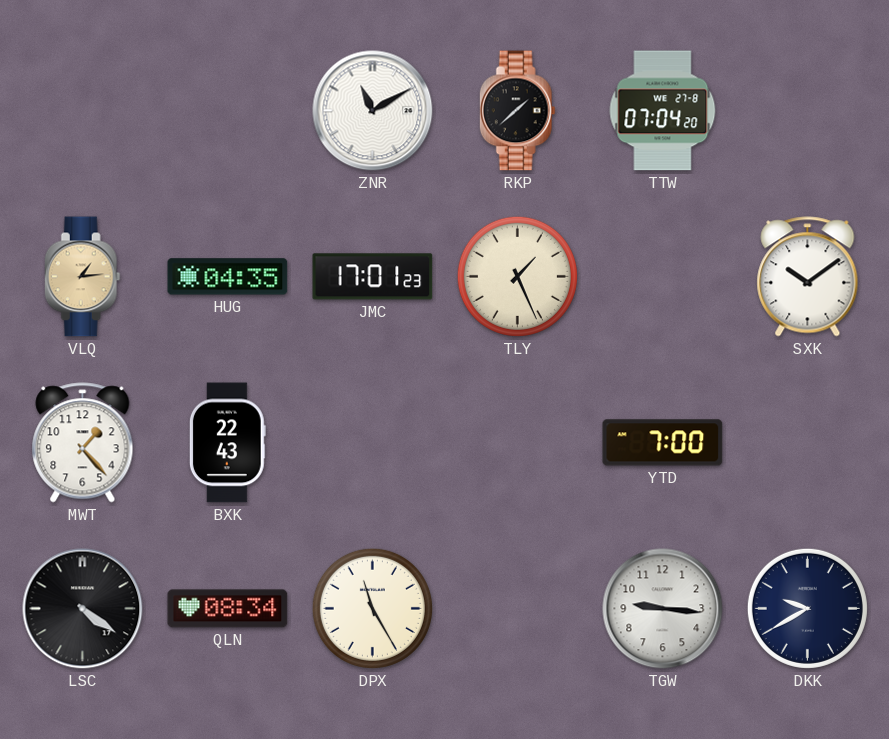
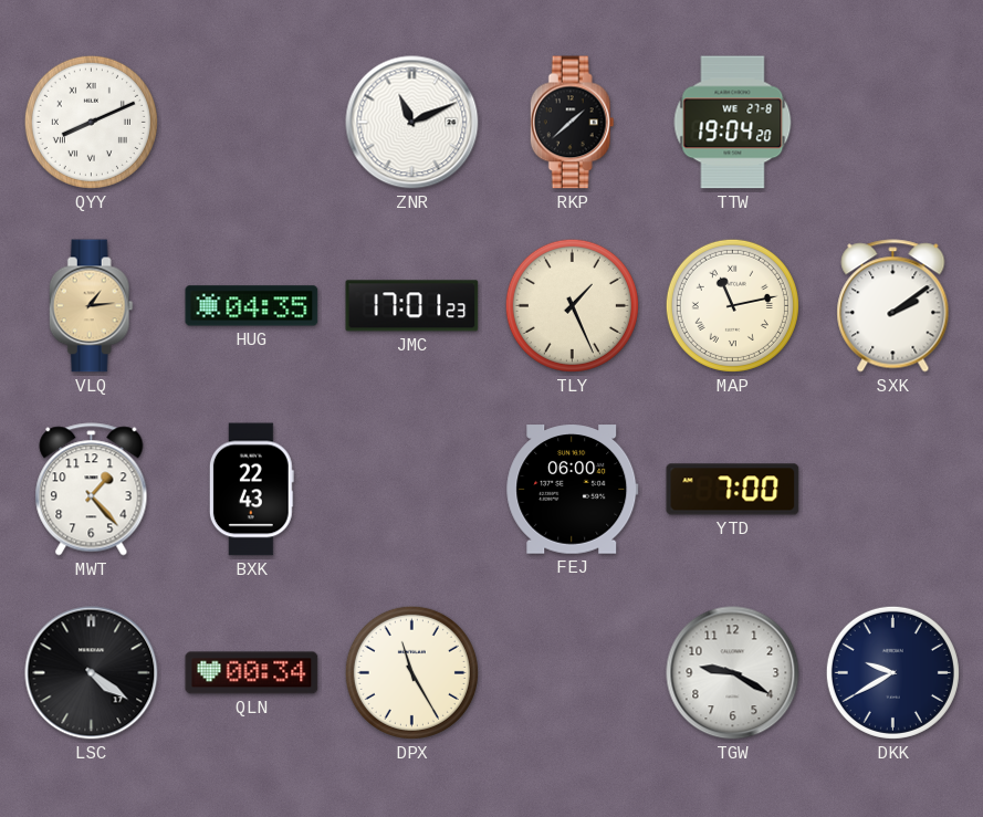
QYY: none -> 8:11 (91, 122)
ZNR: 11:10 -> 11:11 (412, 123)
TTW: 07:04 -> 19:04 (733, 123)
MAP: none -> 11:13 (732, 305)
SXK: 10:09 -> 2:09 (893, 306)
FEJ: none -> 06:00 (573, 490)
QLN: 08:34 -> 00:34 (252, 673)
TGW: 9:16 -> 9:20 (733, 673)
